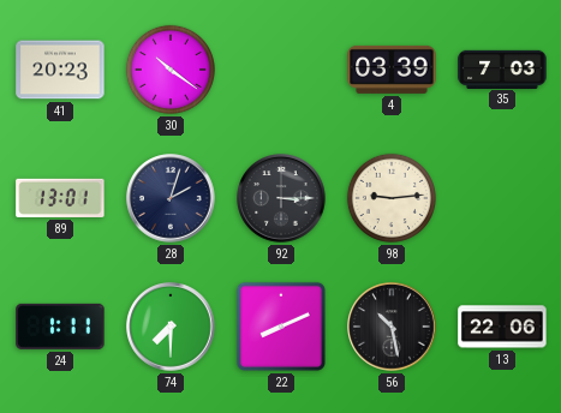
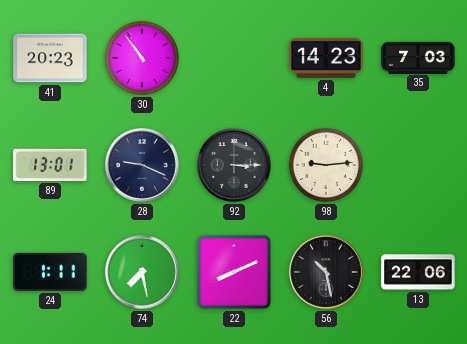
30: 10:21 -> 10:54 (142, 58)
4: 03:39 -> 14:23 (326, 58)
28: 2:03 -> 9:19 (142, 165)
74: 7:30 -> 7:28 (142, 272)
